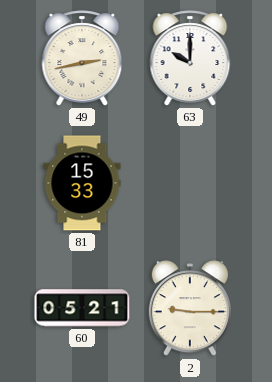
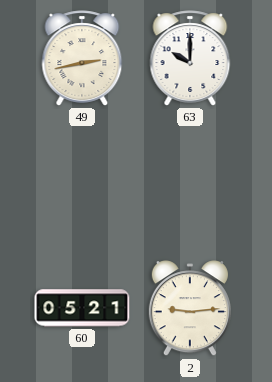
81: 15:33 -> none (82, 183)
2: 9:15 -> 9:14 (190, 309)
